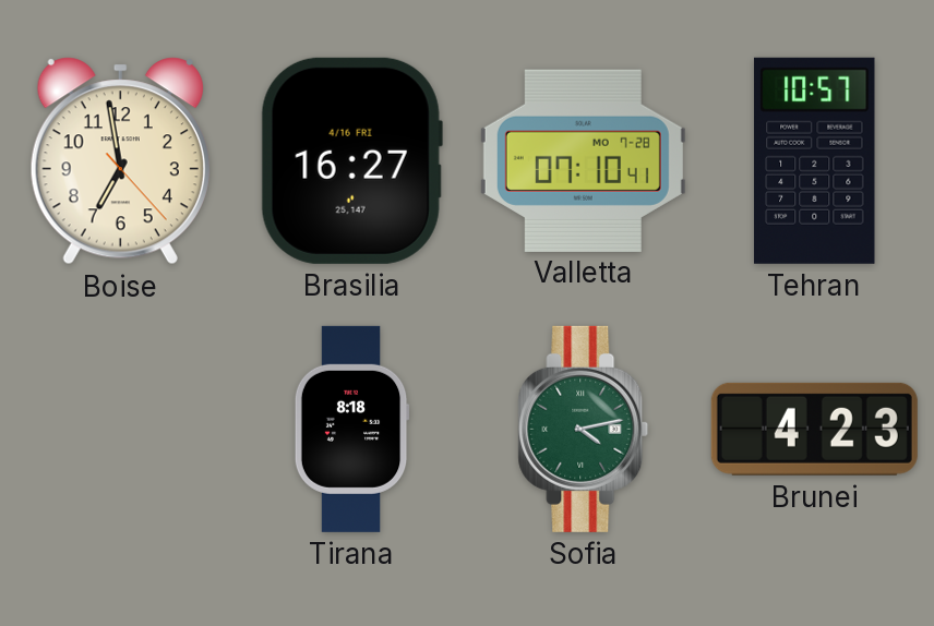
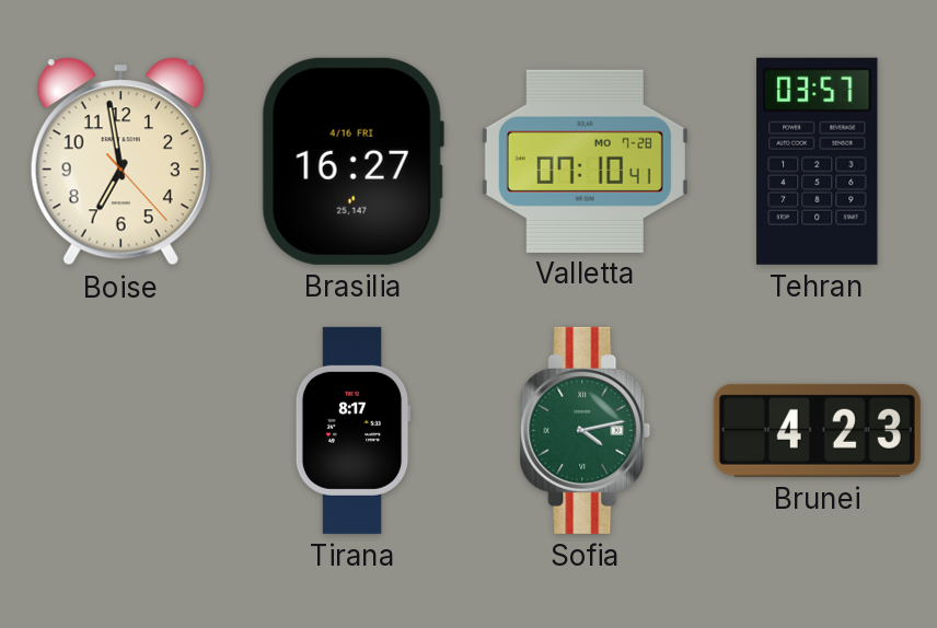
Tehran: 10:57 -> 03:57 (818, 161)
Tirana: 8:18 -> 8:17 (352, 430)
